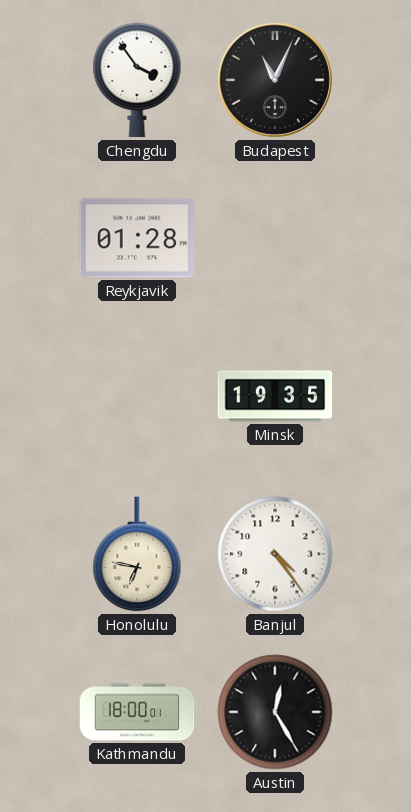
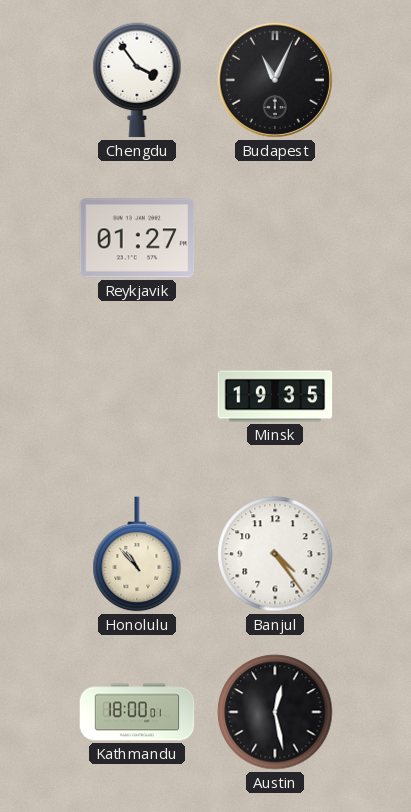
Reykjavik: 01:28 -> 01:27 (137, 238)
Honolulu: 6:47 -> 10:53 (137, 554)
Austin: 12:25 -> 12:28 (275, 712)
